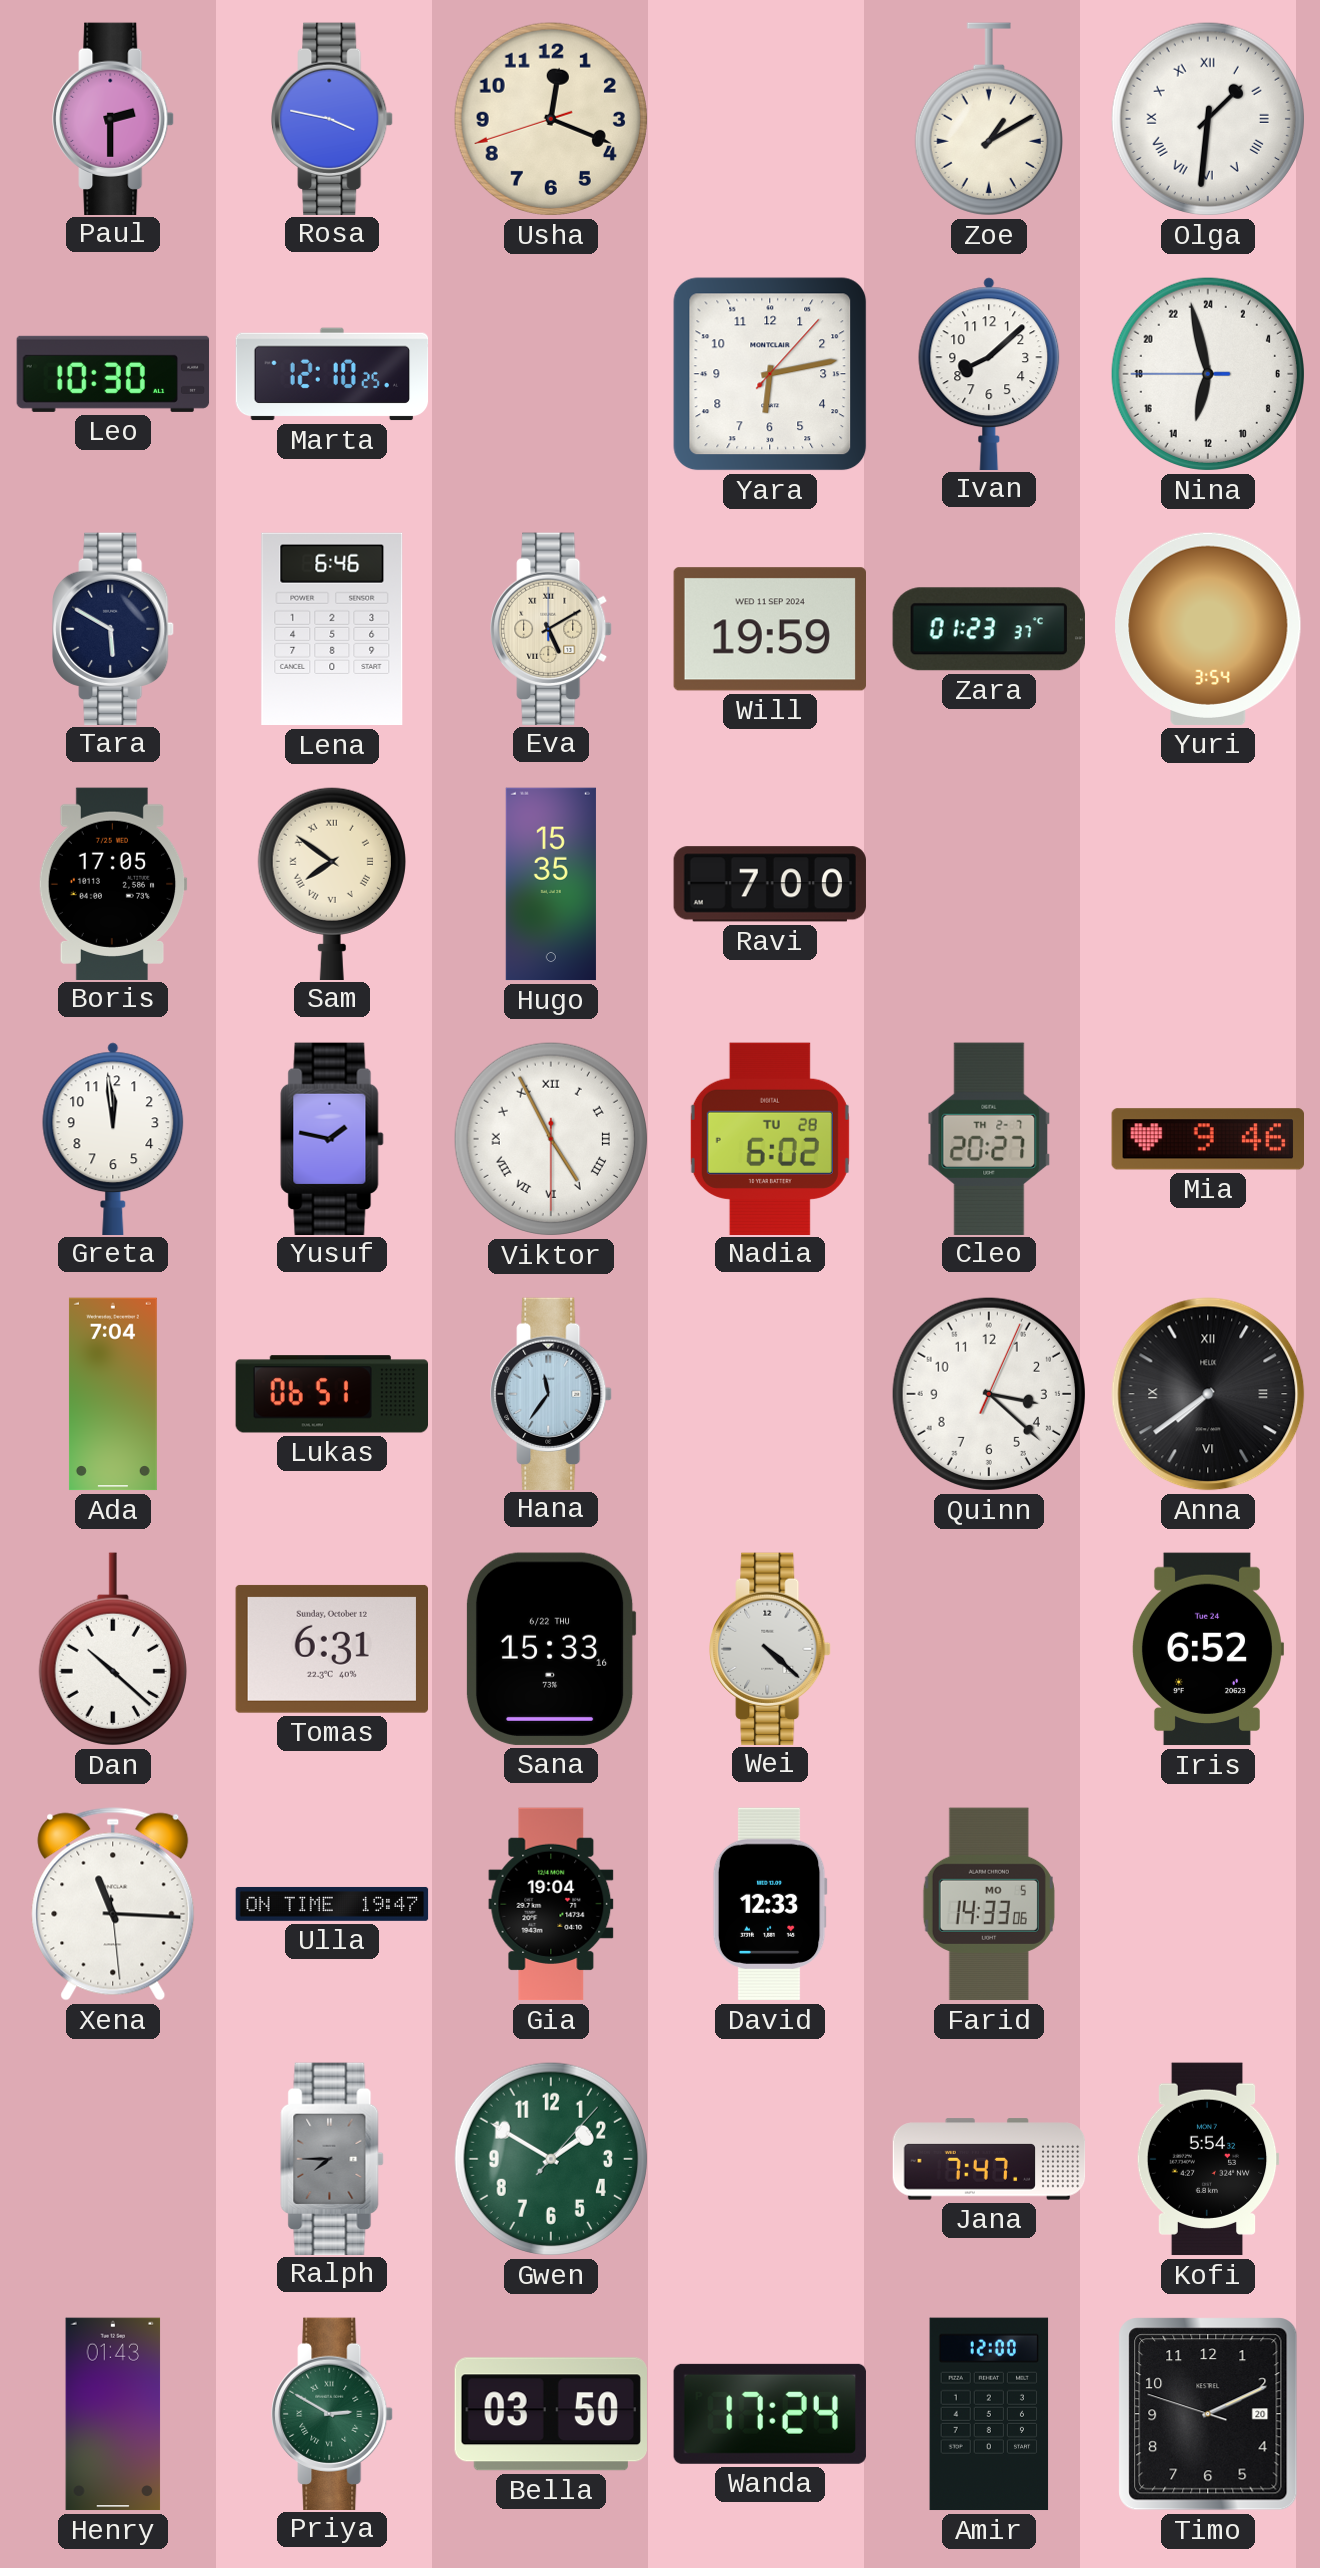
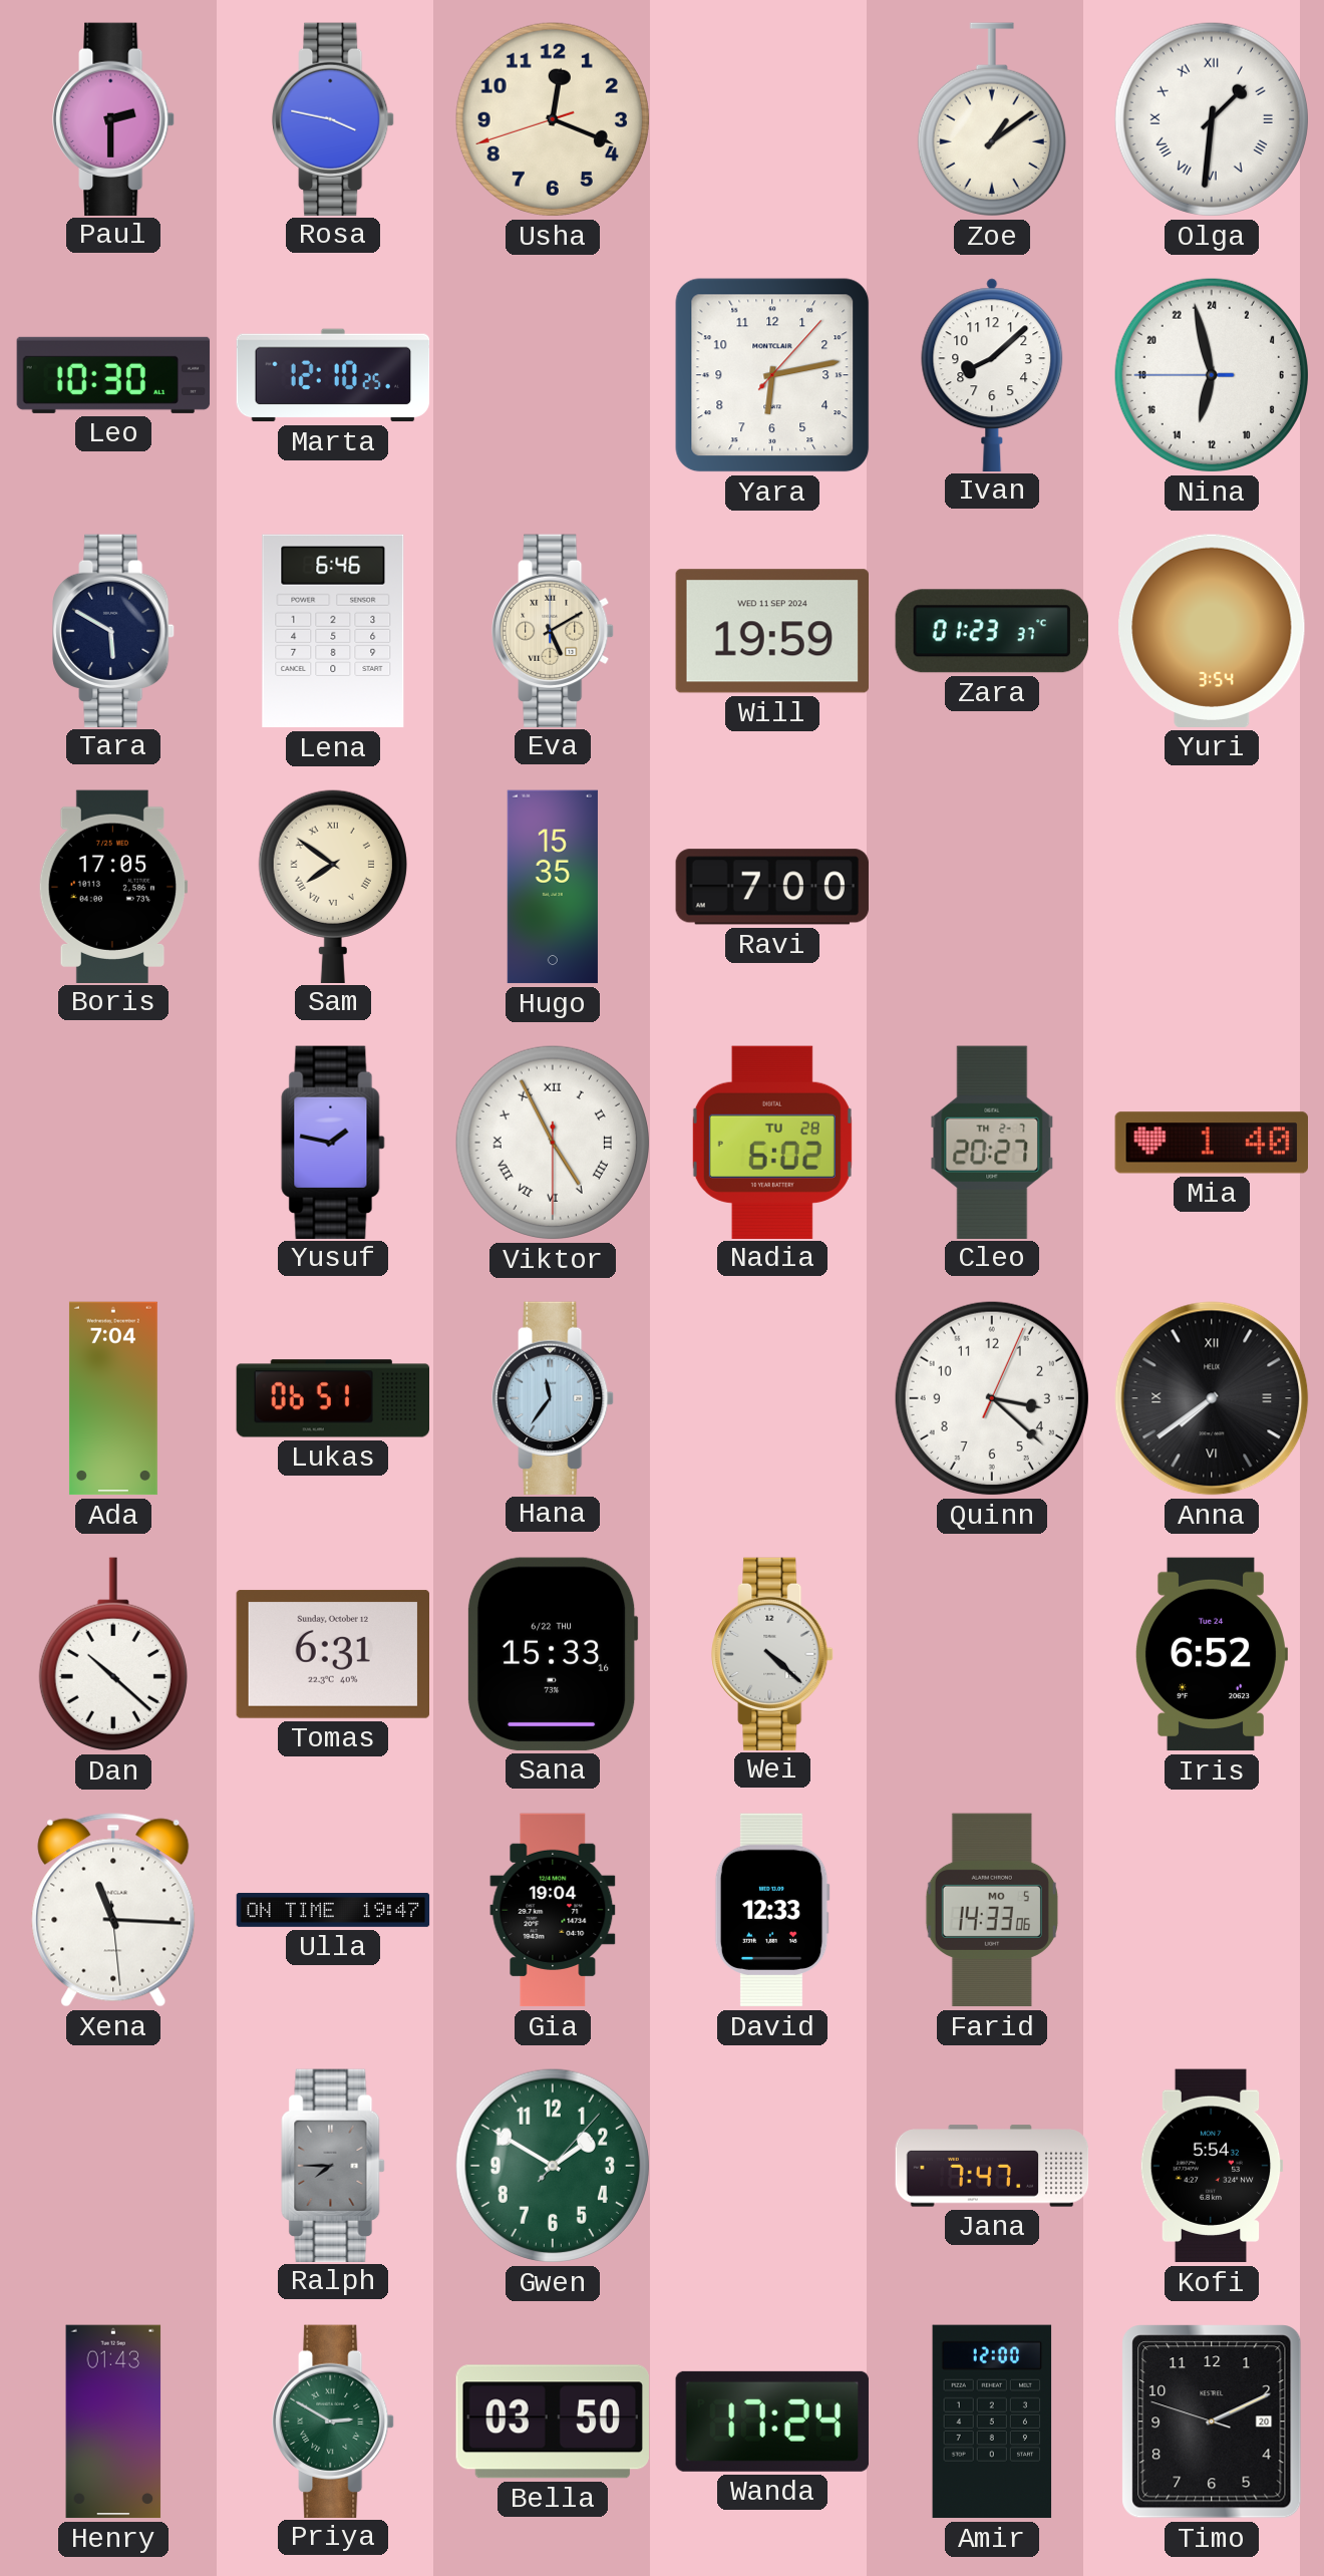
Zoe: 1:10 -> 1:09 (992, 119)
Greta: 11:59 -> none (113, 1138)
Mia: 9:46 -> 1:40 (1211, 1143)
